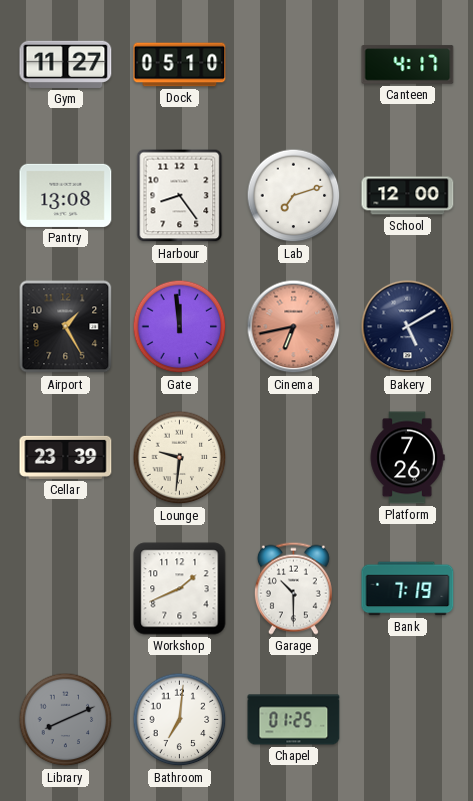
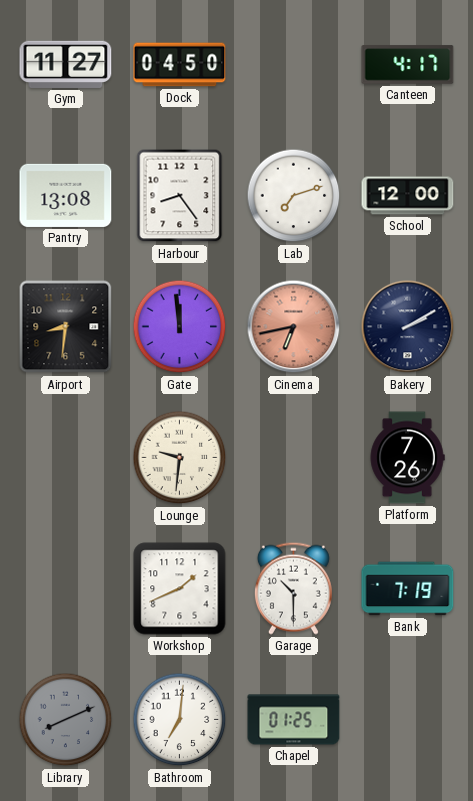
Dock: 05:10 -> 04:50 (180, 65)
Airport: 1:25 -> 8:31 (66, 327)
Bakery: 5:10 -> 2:10 (408, 327)
Cellar: 23:39 -> none (66, 457)
